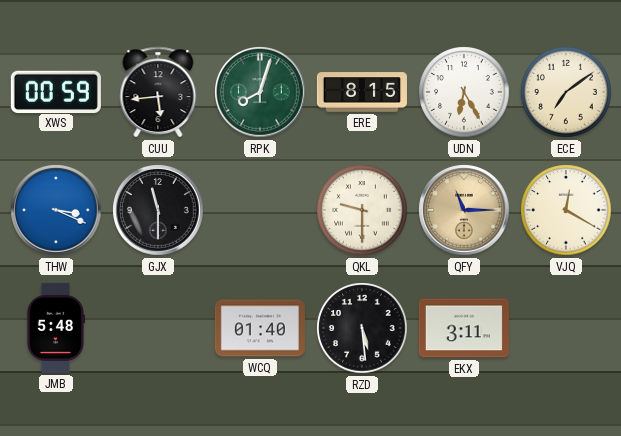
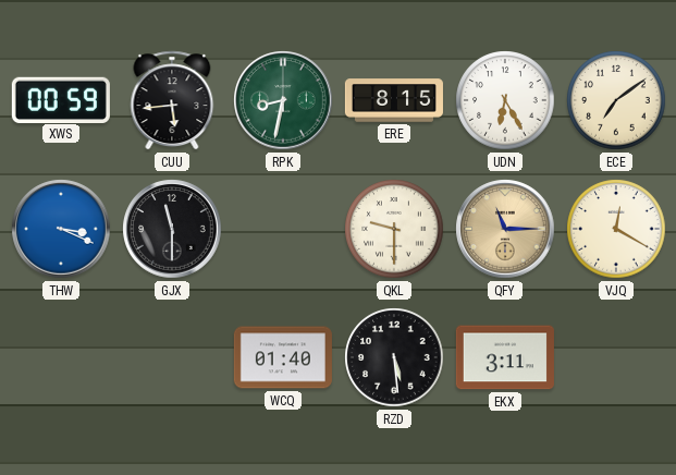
RPK: 8:03 -> 8:32 (283, 100)
JMB: 5:48 -> none (56, 328)
